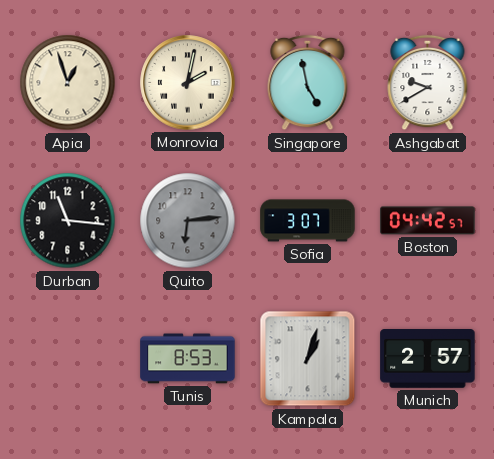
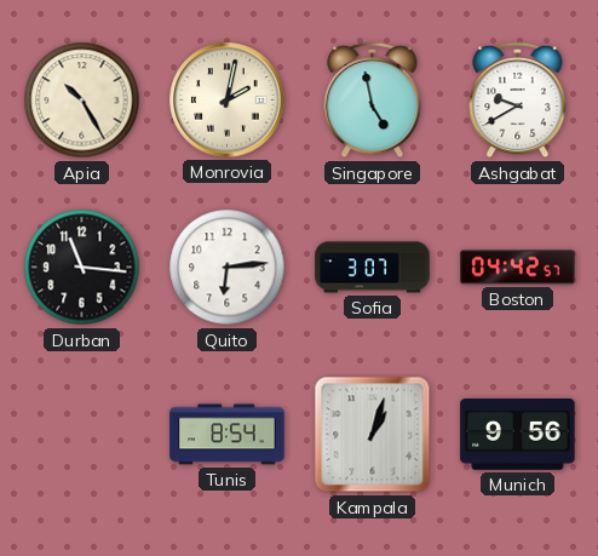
Apia: 12:57 -> 10:25 (82, 101)
Quito dial: grey -> white (228, 268)
Tunis: 8:53 -> 8:54 (228, 435)
Munich: 2:57 -> 9:56 (518, 435)
